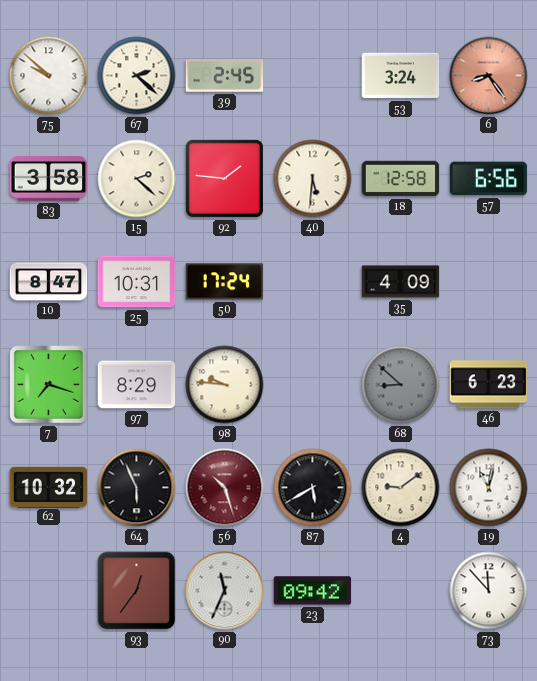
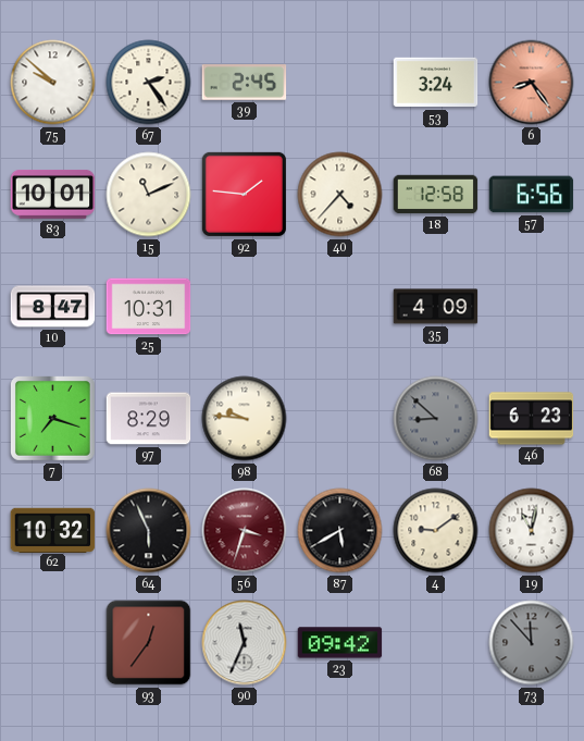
67: 2:22 -> 2:24 (149, 83)
83: 3:58 -> 10:01 (53, 194)
15: 2:22 -> 11:11 (149, 195)
40: 5:31 -> 4:37 (340, 195)
50: 17:24 -> none (225, 282)
56: 10:27 -> 3:33 (245, 531)
73 dial: white -> grey (532, 643)
